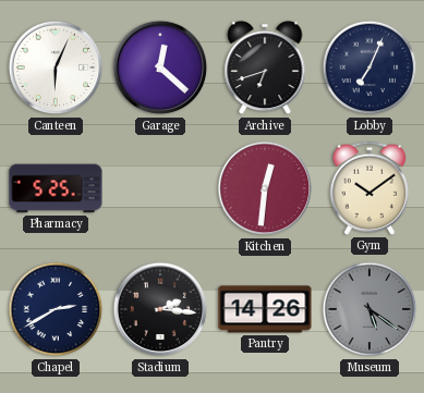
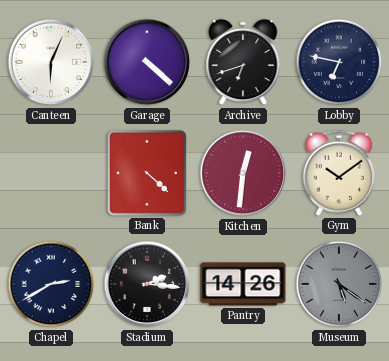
Garage: 12:22 -> 4:22 (147, 62)
Lobby: 7:04 -> 6:47 (339, 62)
Pharmacy: 5:25 -> none (56, 188)
Bank: none -> 4:22 (147, 173)
